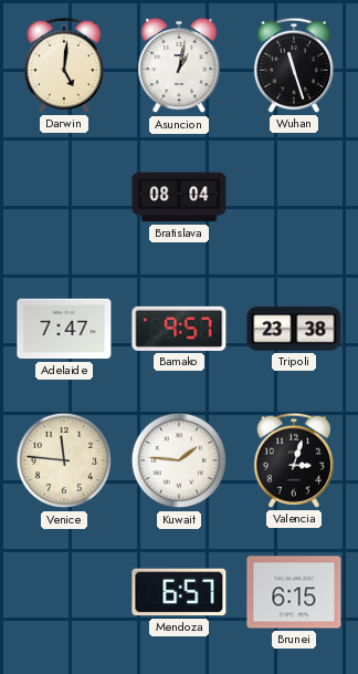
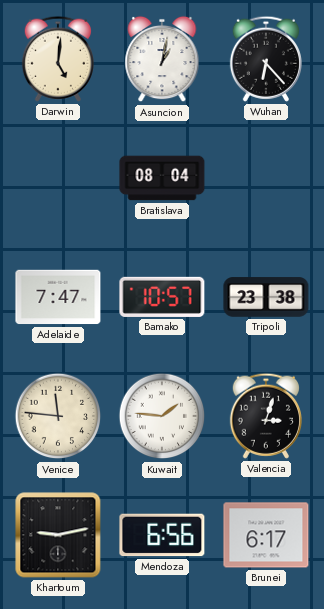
Wuhan: 11:27 -> 6:23 (266, 59)
Bamako: 9:57 -> 10:57 (162, 297)
Khartoum: none -> 9:13 (58, 535)
Mendoza: 6:57 -> 6:56 (162, 535)
Brunei: 6:15 -> 6:17 (266, 535)
